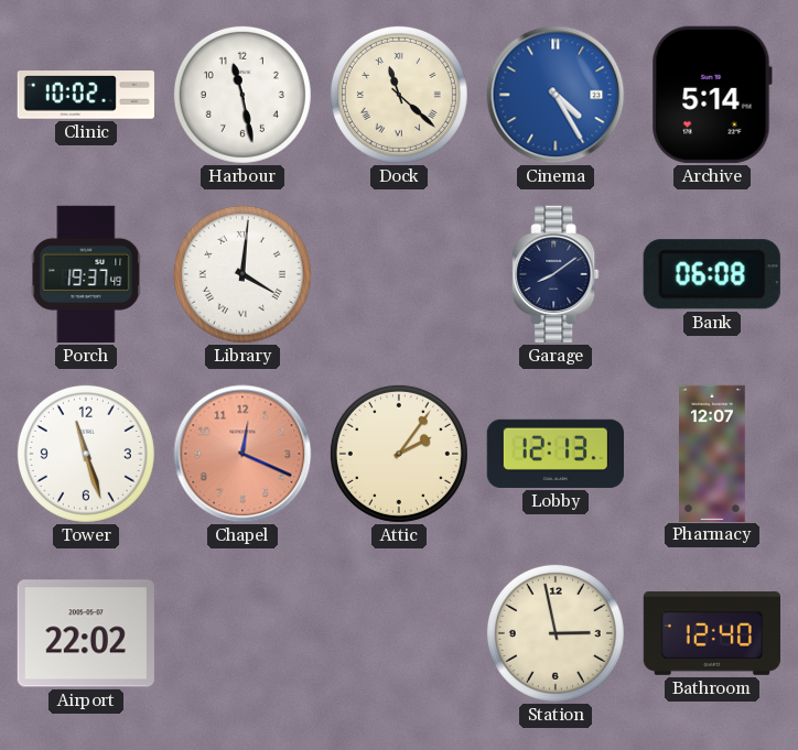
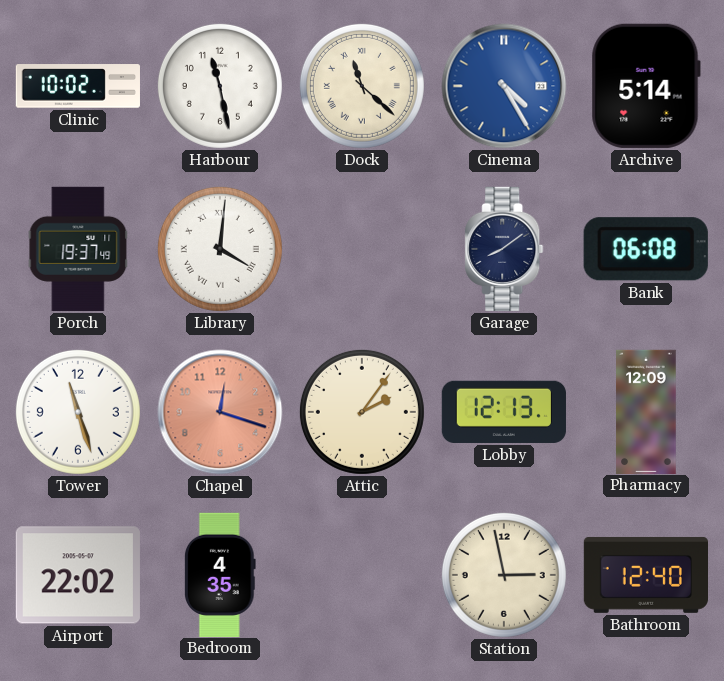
Chapel: 12:19 -> 12:18 (220, 412)
Pharmacy: 12:07 -> 12:09 (646, 411)
Bedroom: none -> 4:35 (220, 574)
